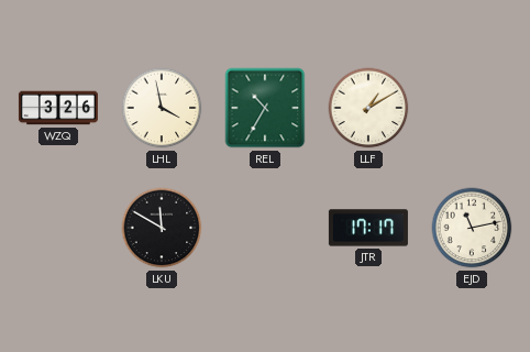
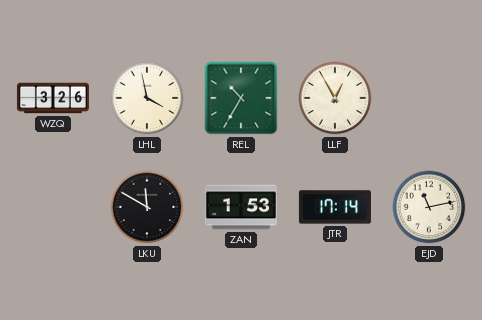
LLF: 1:10 -> 12:55 (335, 98)
ZAN: none -> 1:53 (241, 207)
JTR: 17:17 -> 17:14 (335, 207)
